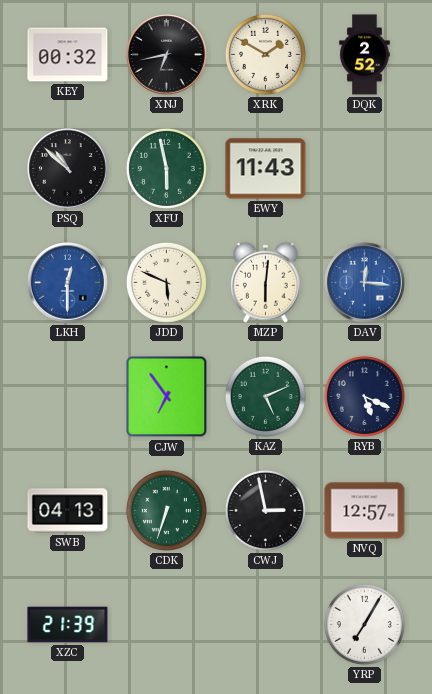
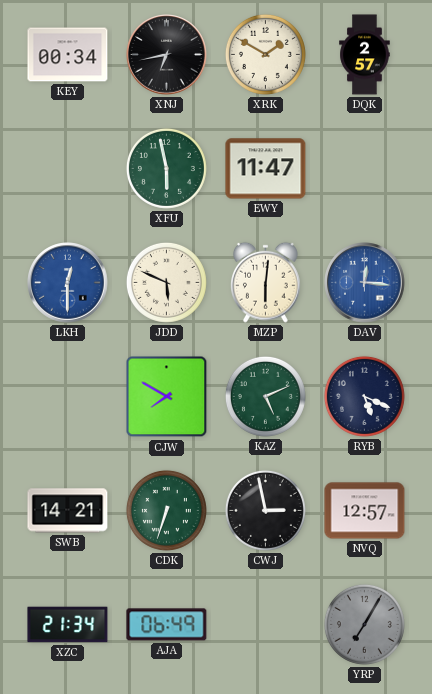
KEY: 00:32 -> 00:34 (68, 55)
DQK: 2:52 -> 2:57 (365, 55)
PSQ: 10:52 -> none (68, 169)
EWY: 11:43 -> 11:47 (266, 169)
CJW: 6:54 -> 7:50 (167, 397)
SWB: 04:13 -> 14:21 (68, 511)
XZC: 21:39 -> 21:34 (68, 625)
AJA: none -> 06:49 (167, 625)
YRP dial: white -> grey (364, 624)
